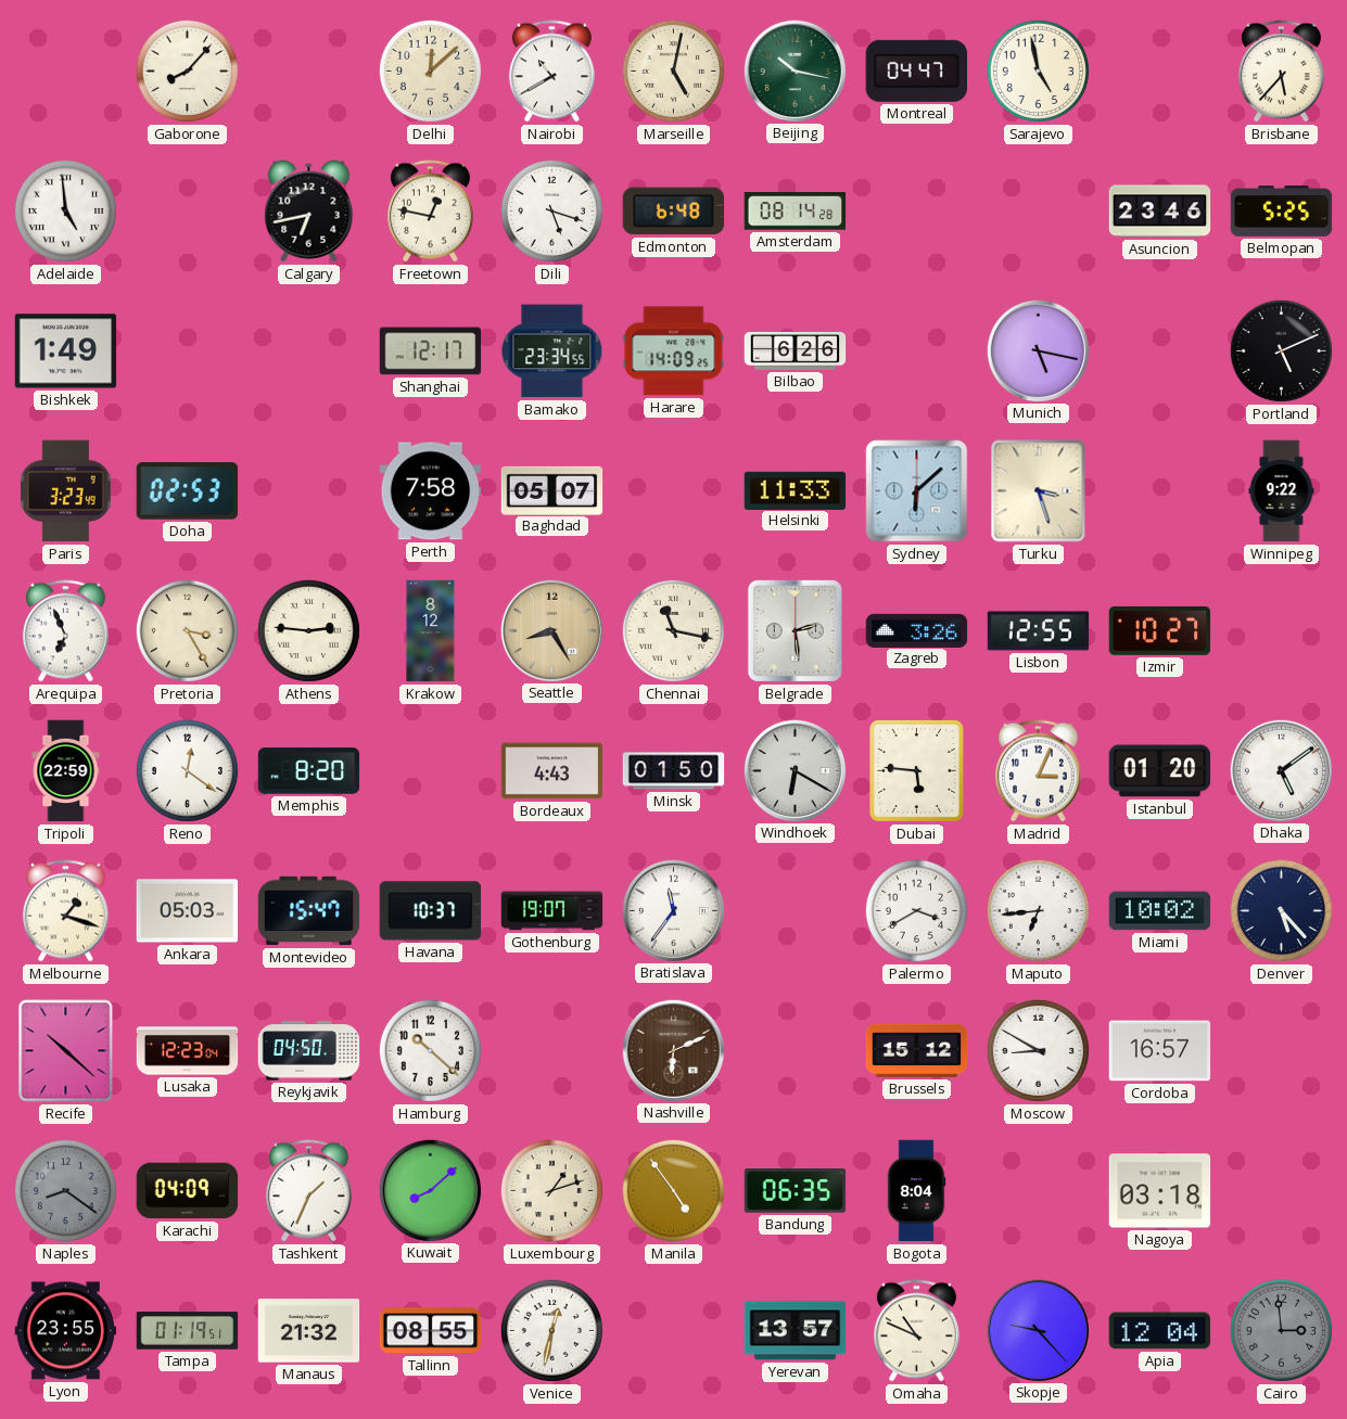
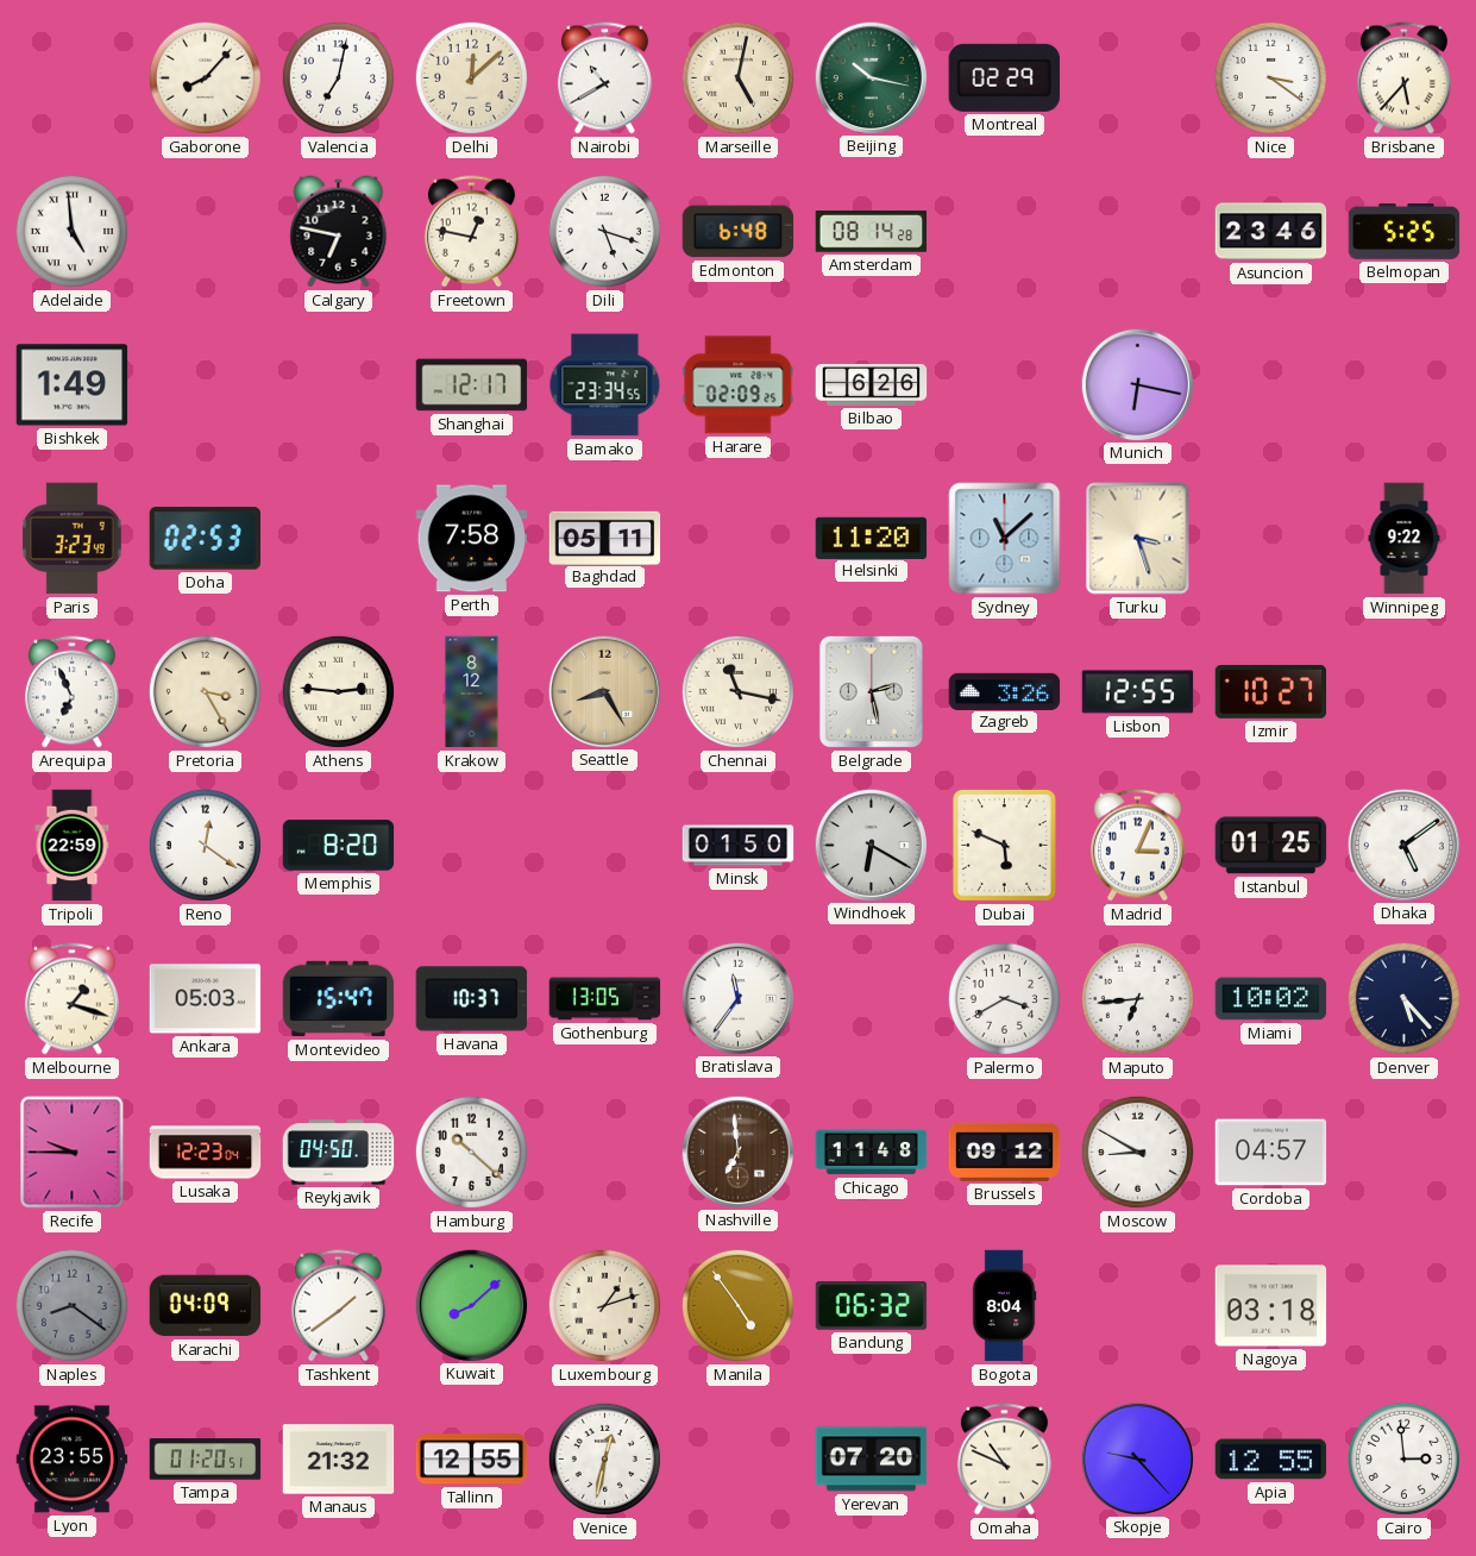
Valencia: none -> 7:02 (338, 77)
Montreal: 04:47 -> 02:29 (1004, 77)
Sarajevo: 4:58 -> none (1038, 71)
Nice: none -> 3:21 (1270, 77)
Calgary: 6:43 -> 6:47 (339, 232)
Harare: 14:09 -> 02:09 (739, 385)
Munich: 5:17 -> 6:17 (1137, 384)
Portland: 5:11 -> none (1281, 350)
Baghdad: 05:07 -> 05:11 (605, 538)
Helsinki: 11:33 -> 11:20 (872, 538)
Sydney: 6:08 -> 11:08 (1005, 539)
Belgrade: 2:29 -> 2:28 (871, 691)
Bordeaux: 4:43 -> none (552, 771)
Dubai: 5:46 -> 5:49 (1004, 845)
Istanbul: 01:20 -> 01:25 (1271, 846)
Gothenburg: 19:07 -> 13:05 (605, 999)
Recife: 10:22 -> 9:45 (73, 1153)
Nashville: 6:11 -> 6:59 (737, 1152)
Chicago: none -> 11:48 (872, 1153)
Brussels: 15:12 -> 09:12 (1005, 1152)
Cordoba: 16:57 -> 04:57 (1271, 1153)
Tashkent: 1:34 -> 1:39 (338, 1306)
Bandung: 06:35 -> 06:32 (872, 1306)
Tampa: 01:19 -> 01:20 (206, 1460)
Tallinn: 08:55 -> 12:55 (472, 1460)
Yerevan: 13:57 -> 07:20 (872, 1460)
Apia: 12:04 -> 12:55 (1271, 1460)
Cairo dial: grey -> white (1403, 1458)
